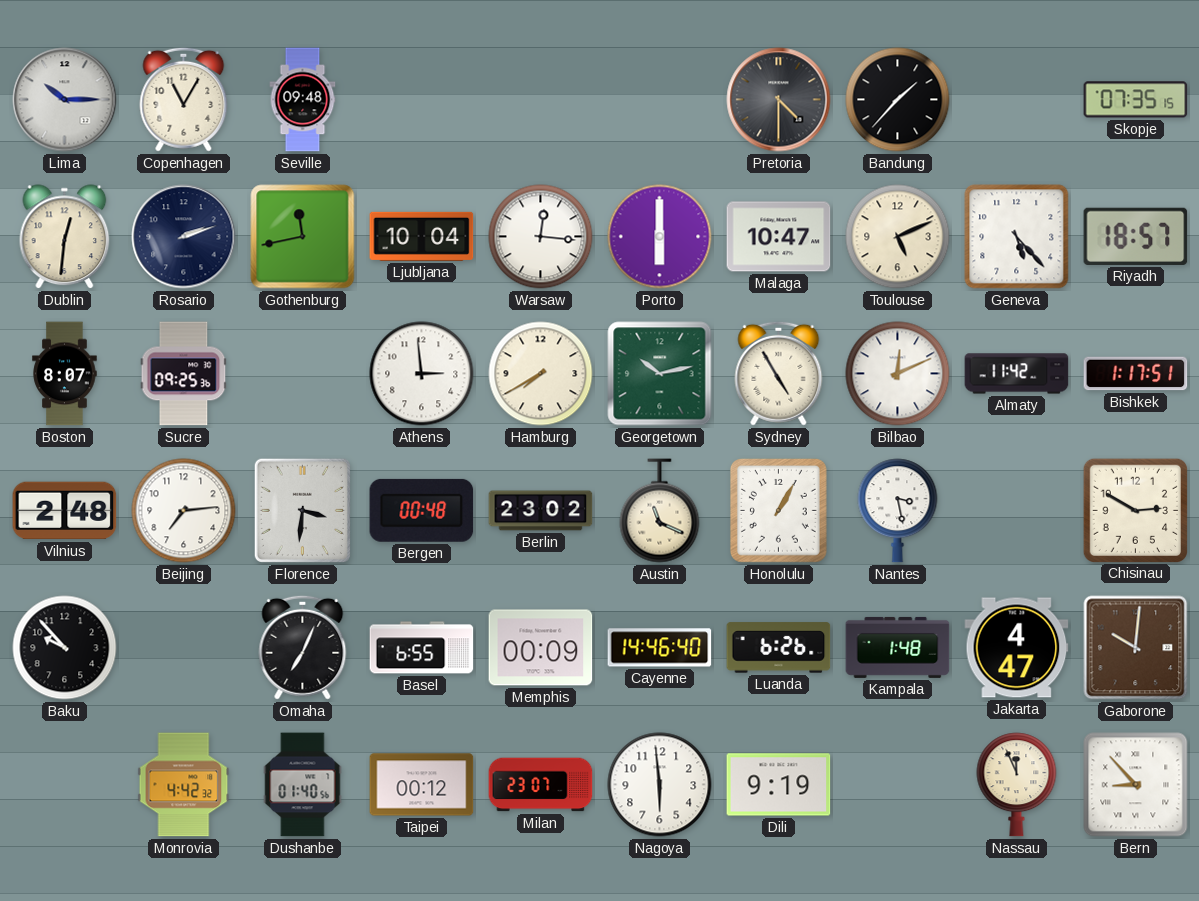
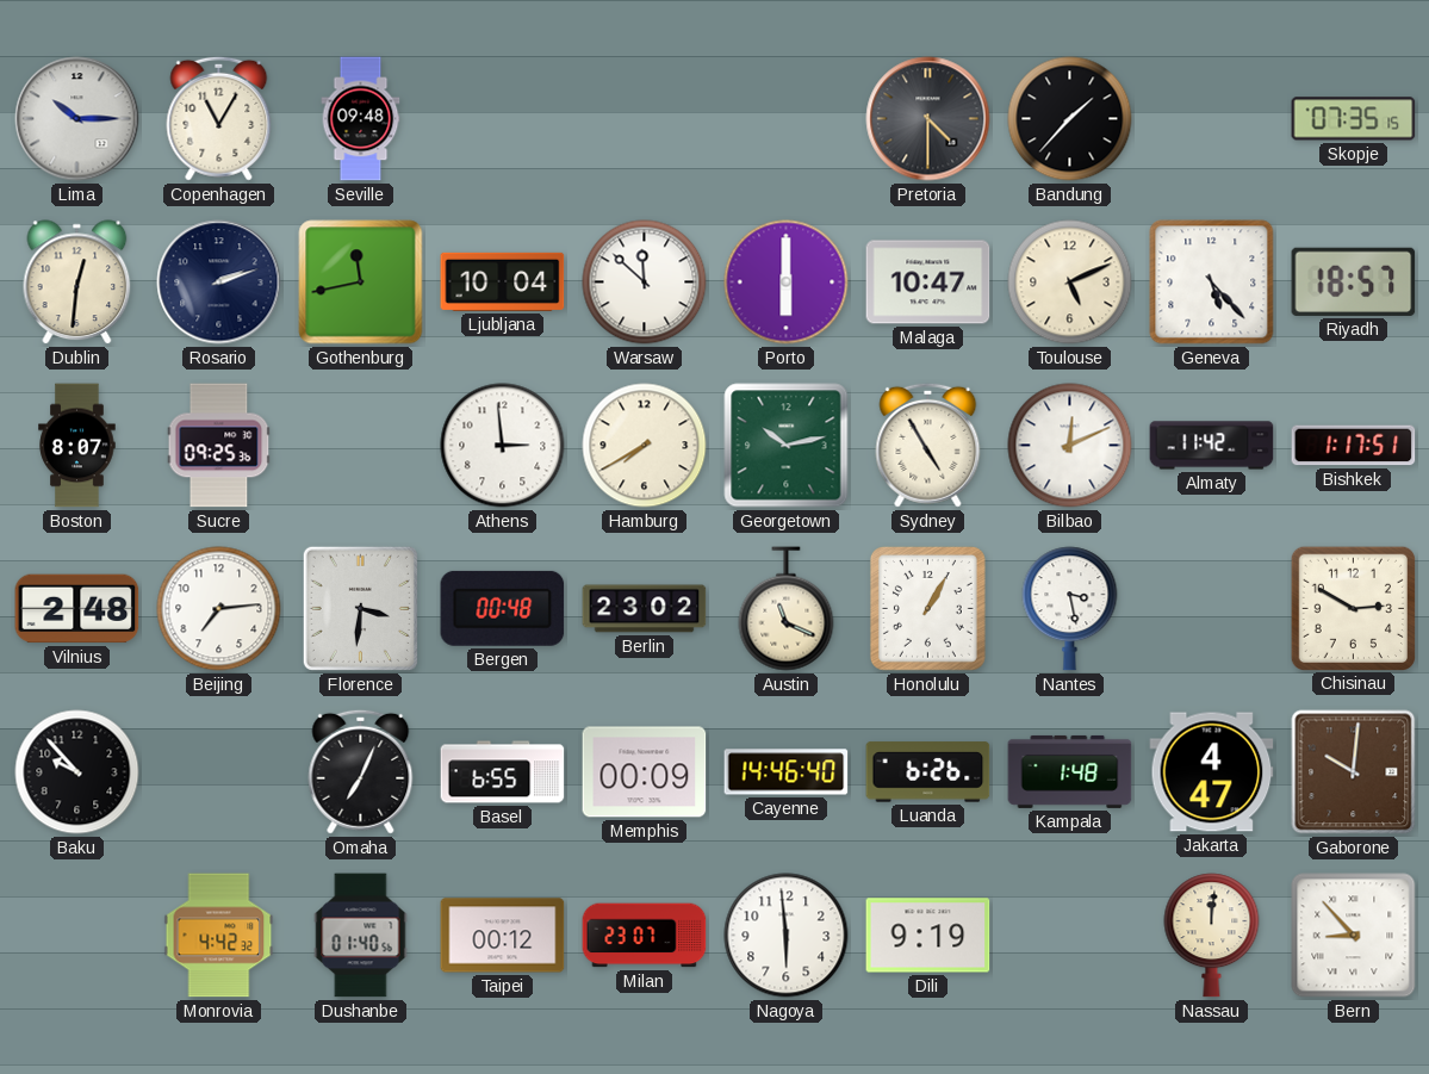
Warsaw: 12:16 -> 11:52 (645, 283)
Nassau: 11:56 -> 12:01 (1212, 936)
